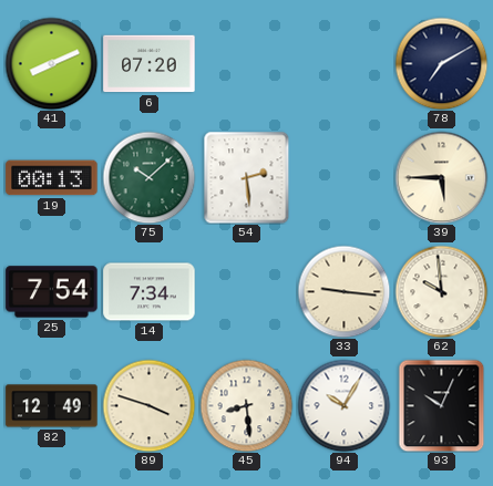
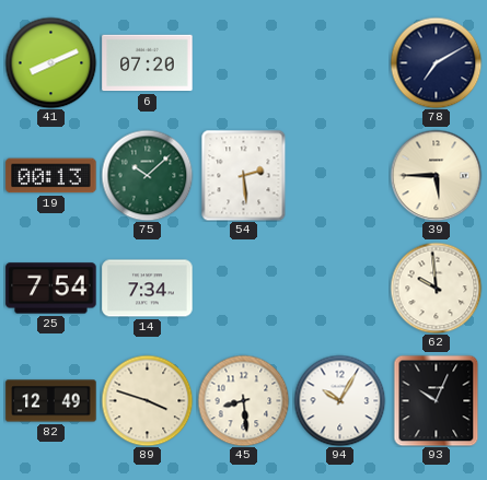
33: 9:16 -> none (343, 291)
